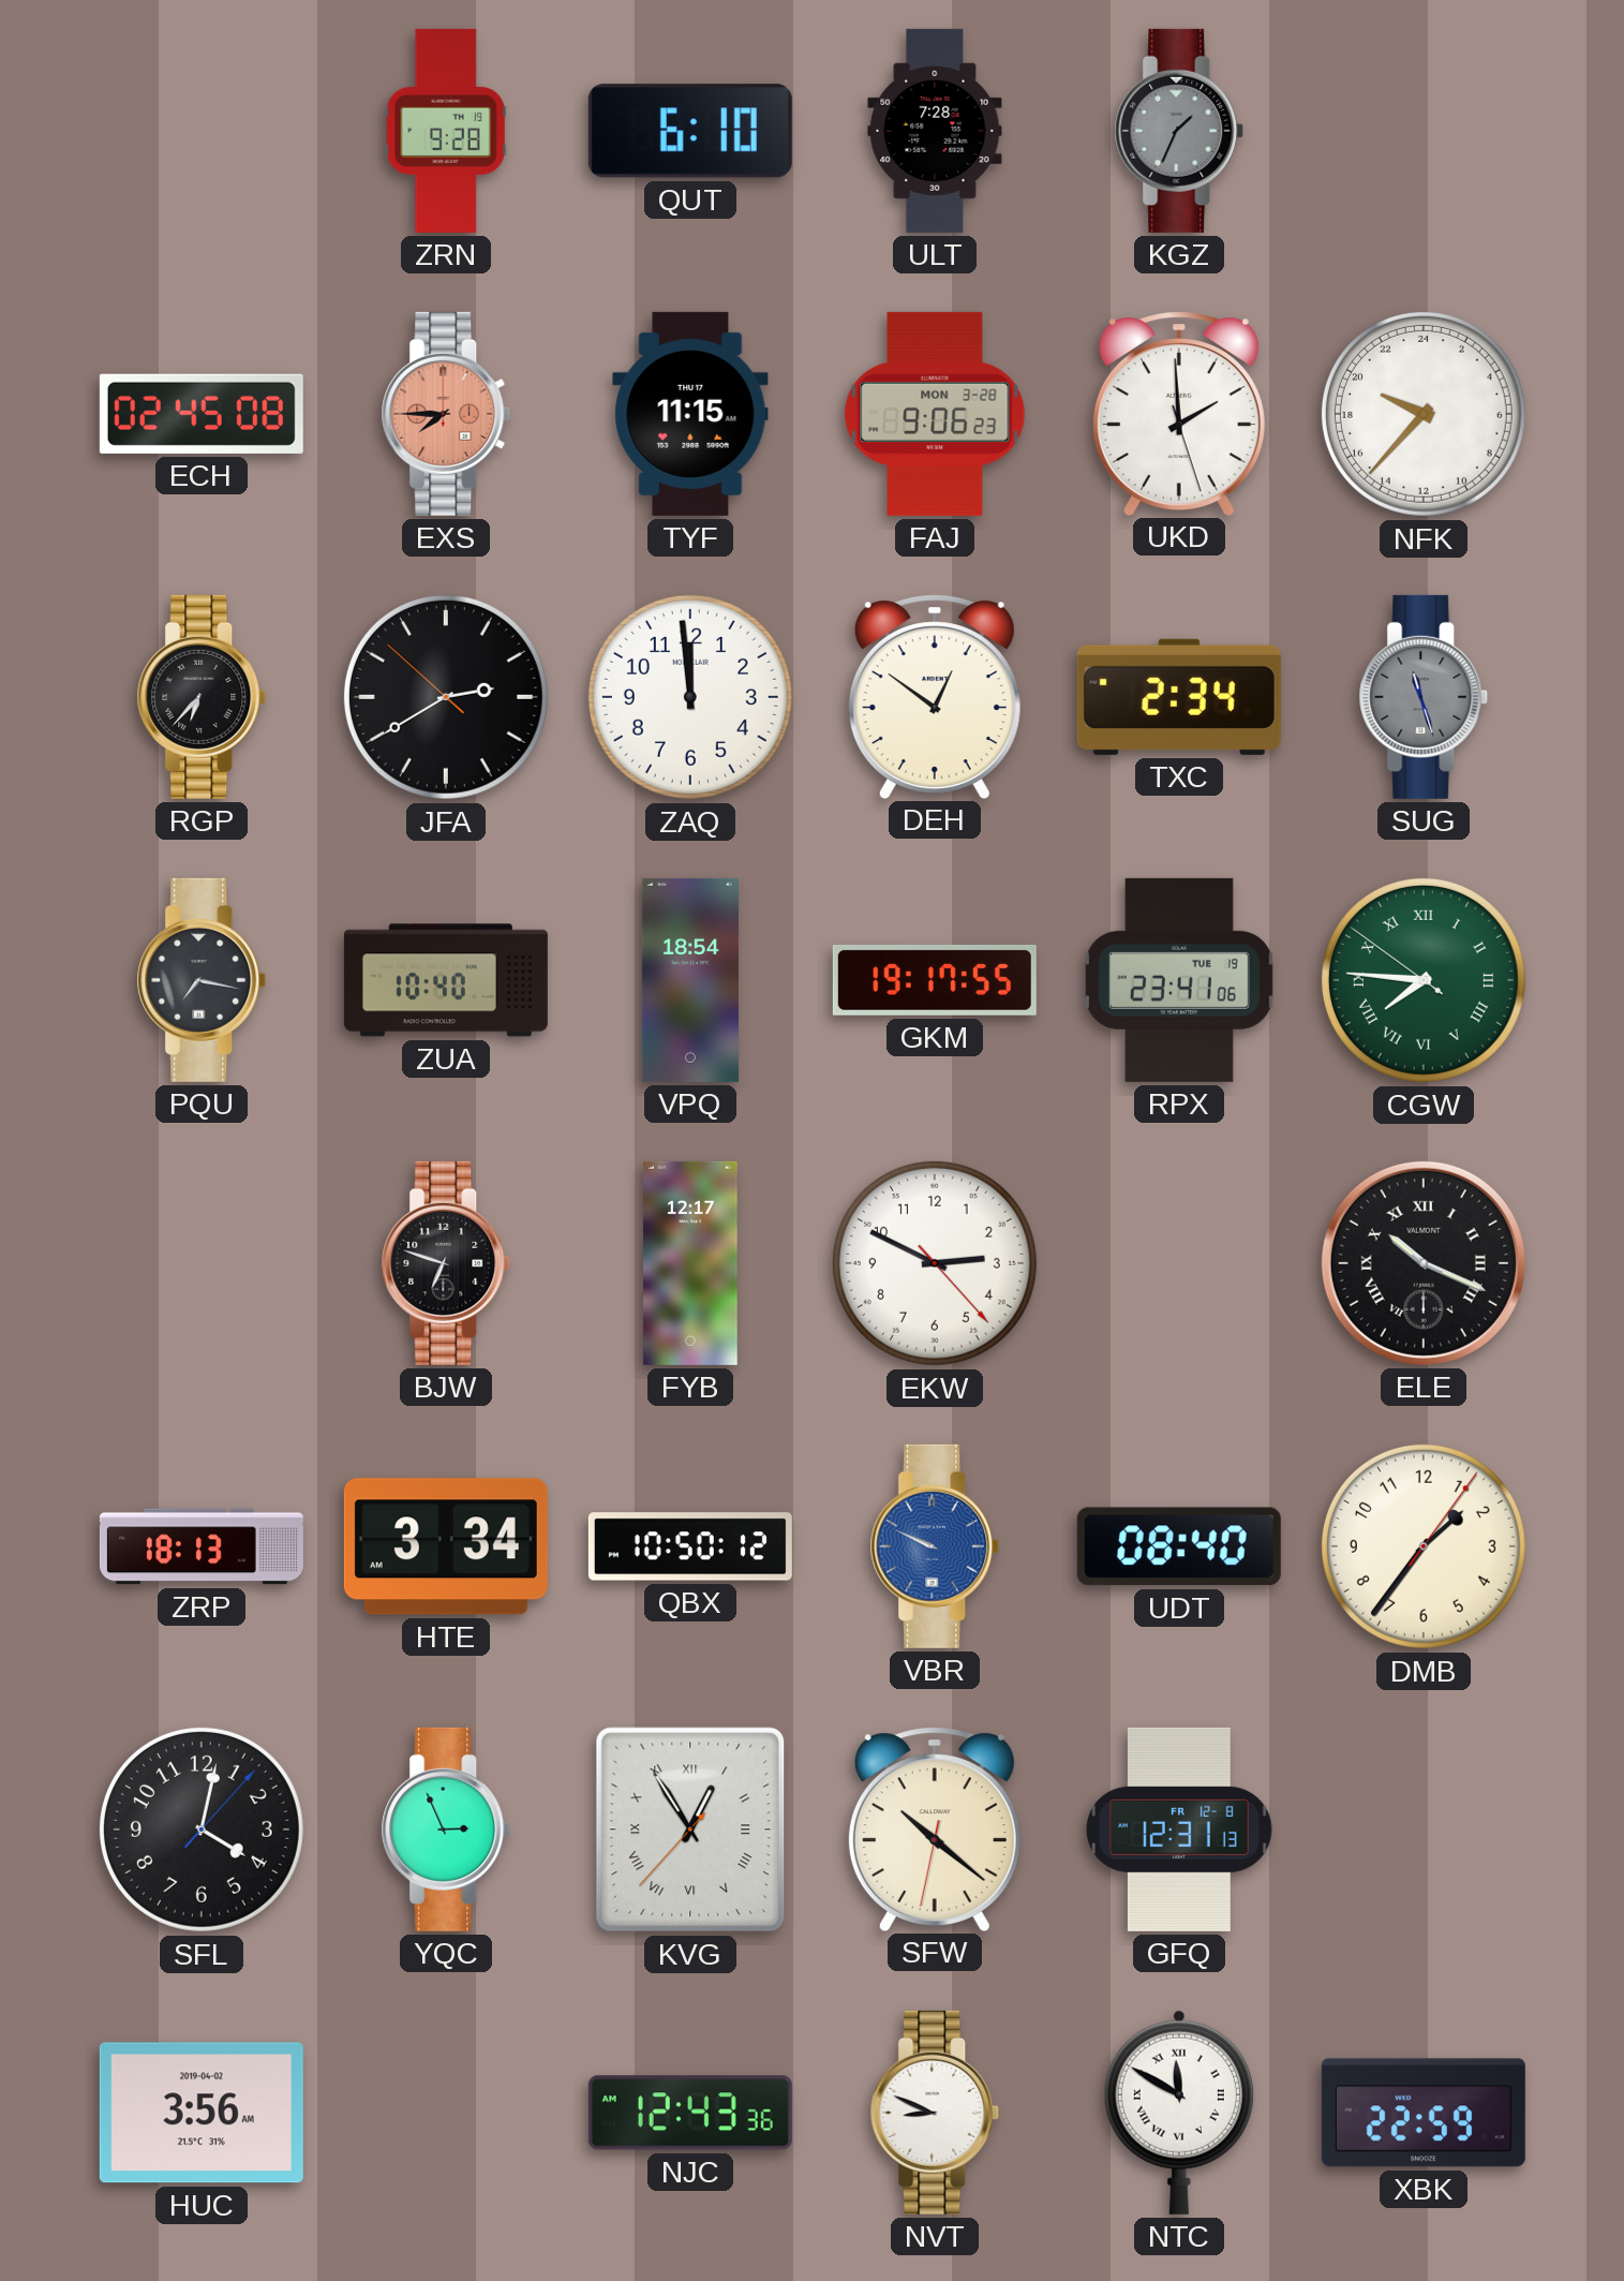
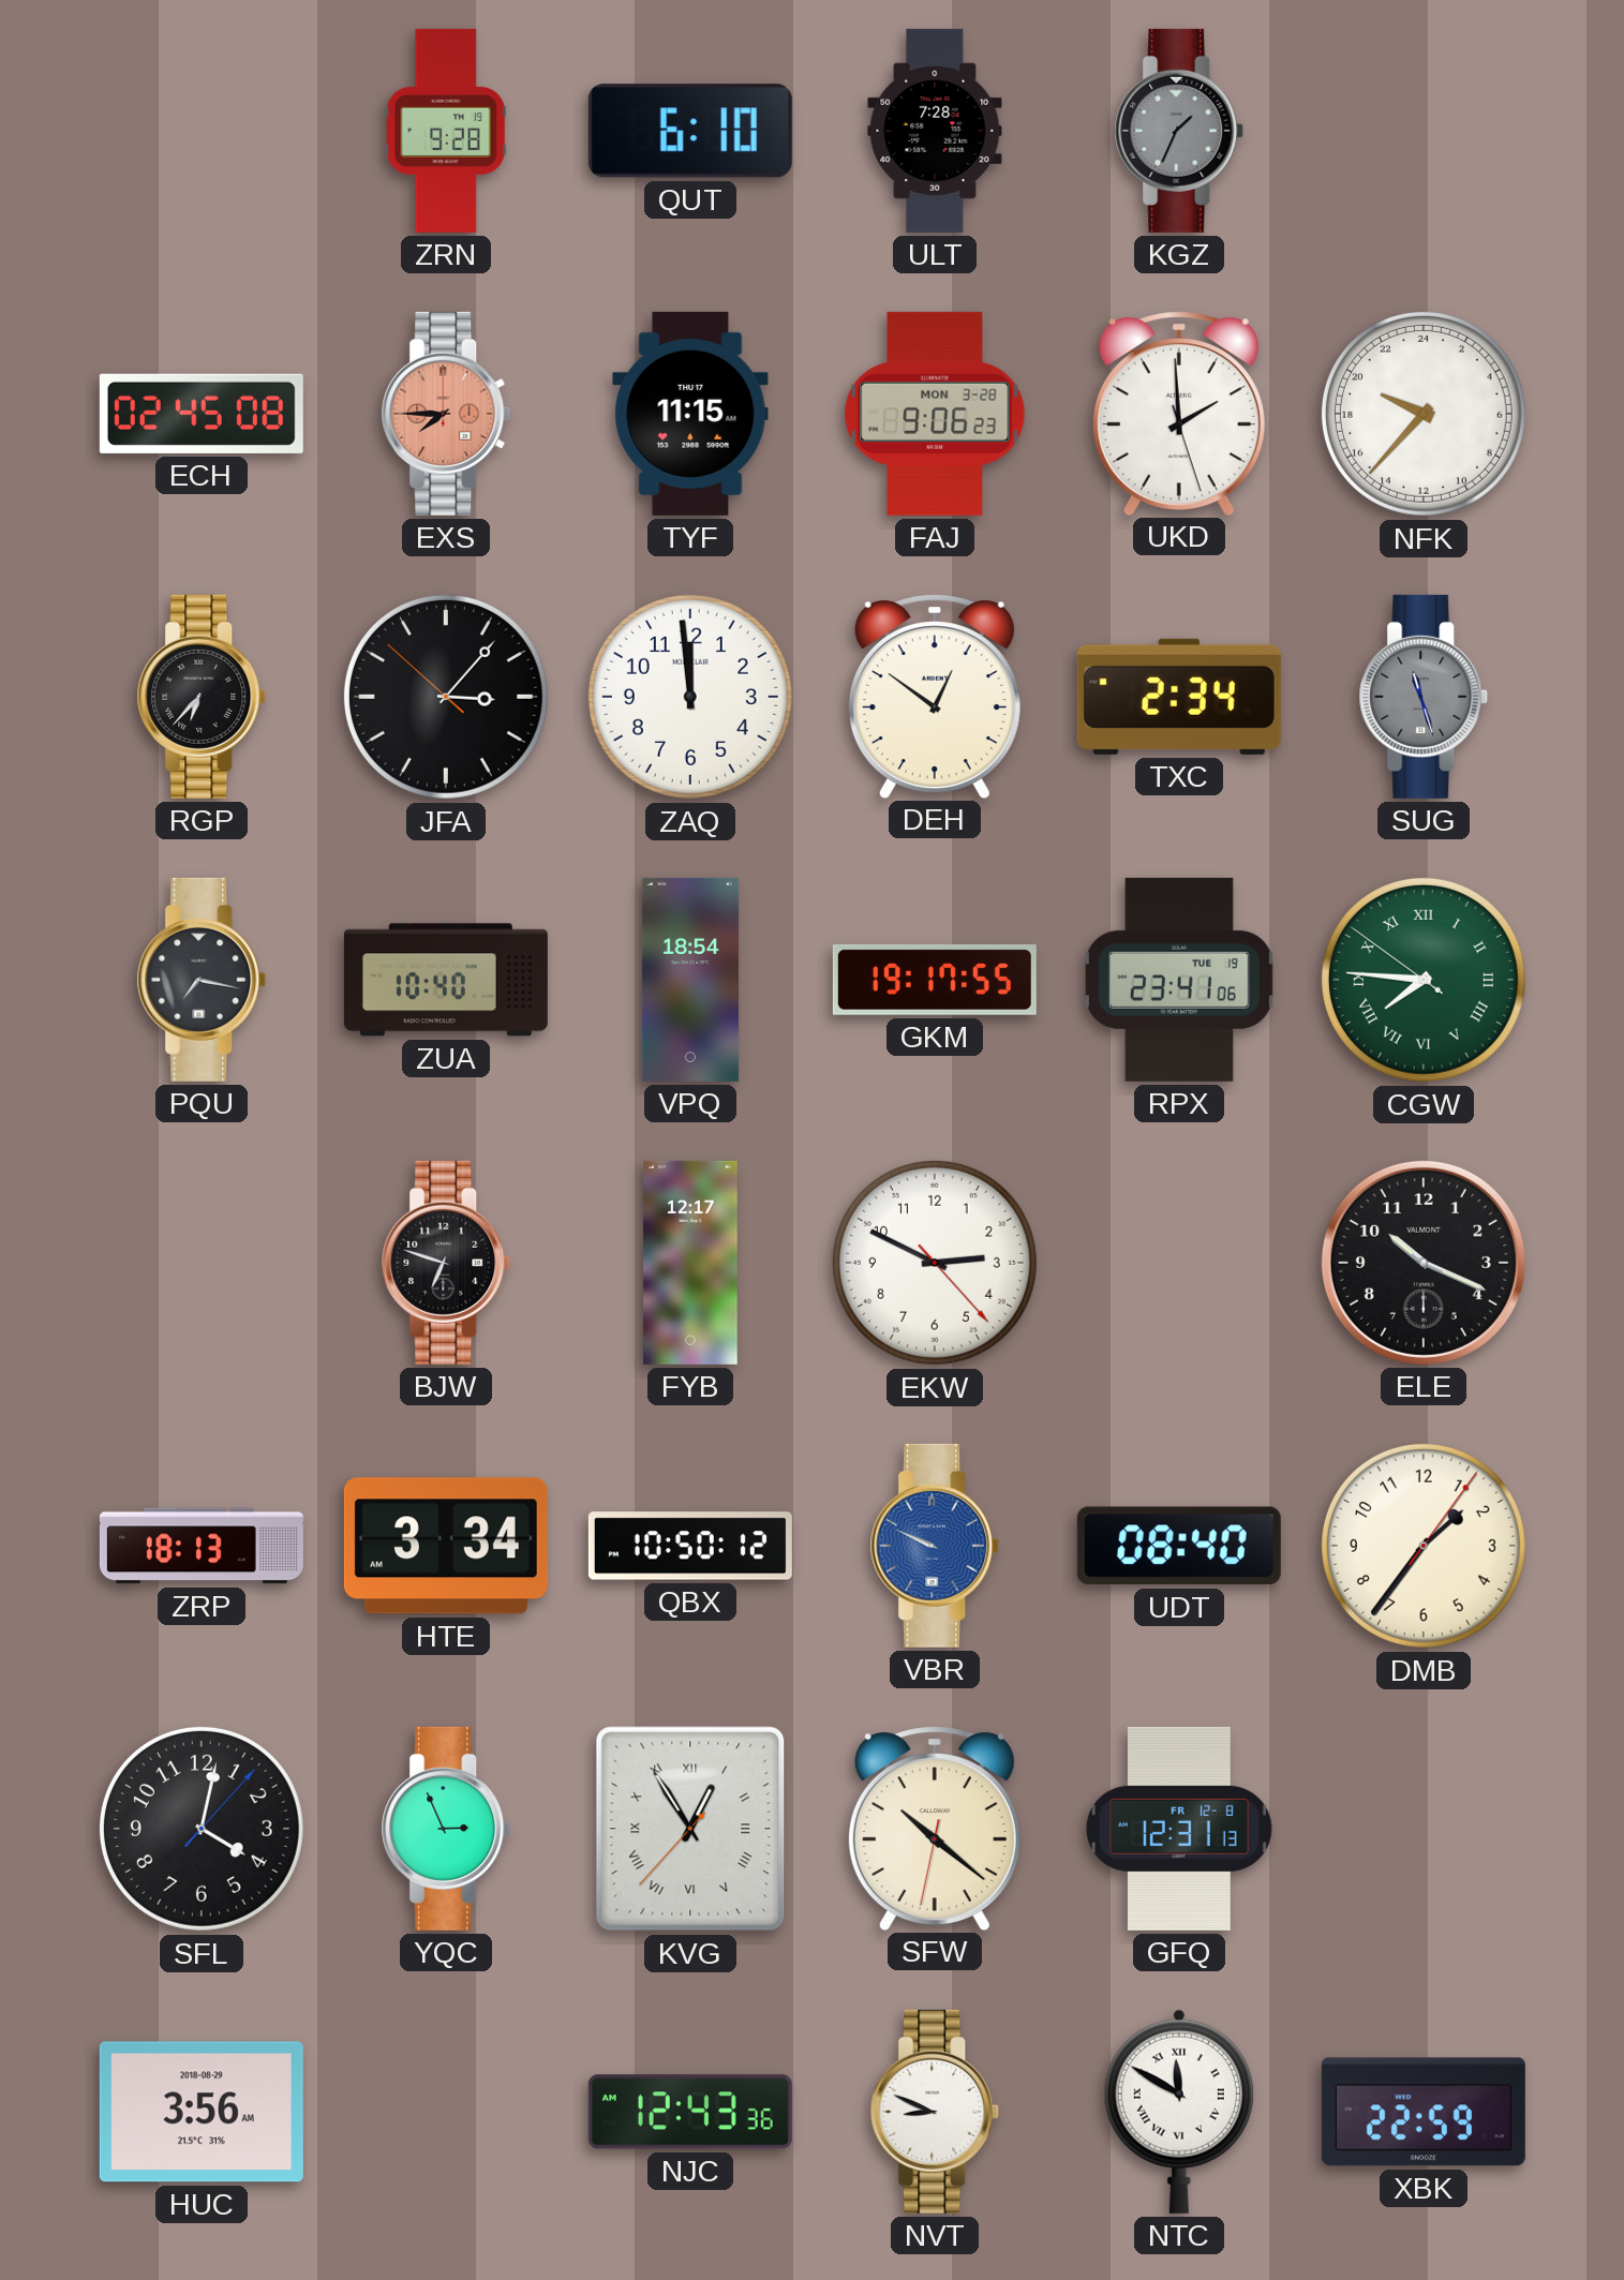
JFA: 2:39 -> 3:06 (446, 697)
ELE numerals: Roman -> Arabic (1424, 1263)
HUC date: 2019-04-02 -> 2018-08-29 (202, 2112)
